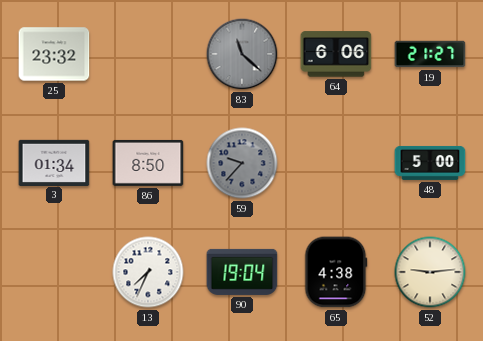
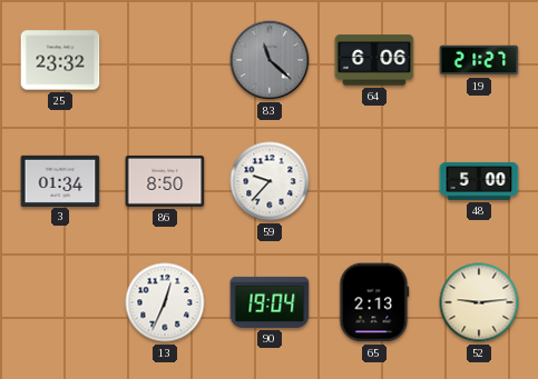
59 dial: grey -> white (270, 181)
13: 7:34 -> 12:34 (165, 302)
65: 4:38 -> 2:13 (374, 302)
